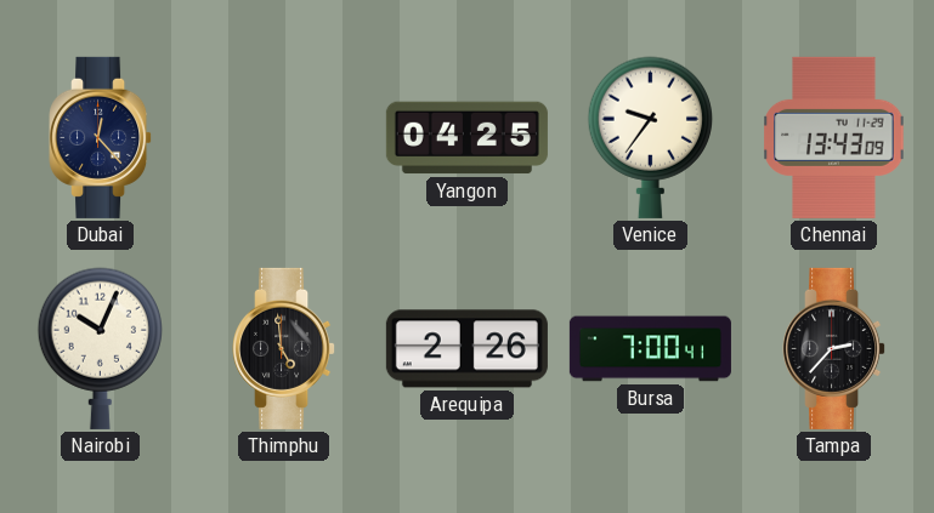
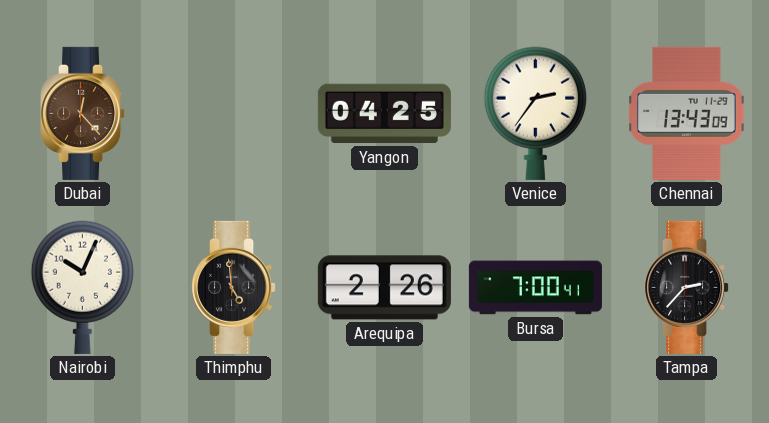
Dubai dial: navy -> brown (83, 113)
Venice: 9:36 -> 2:36 (535, 113)
